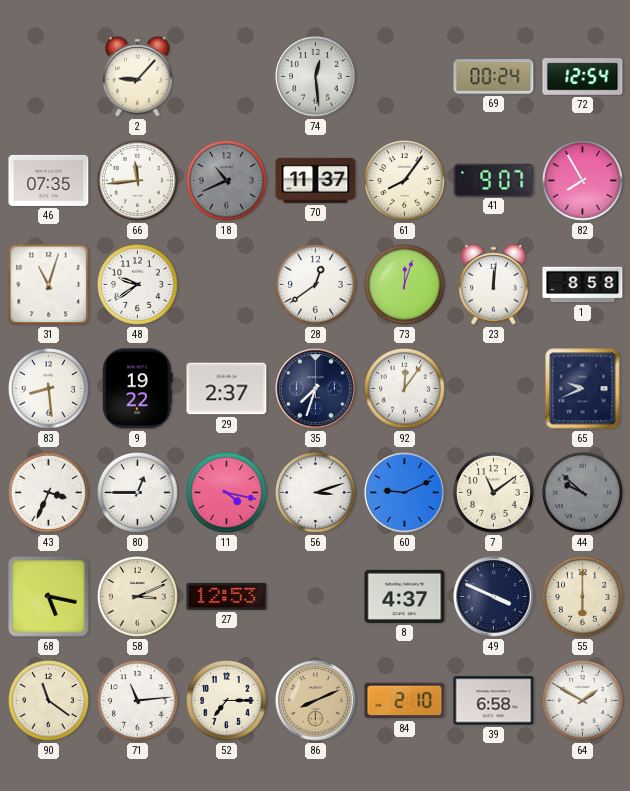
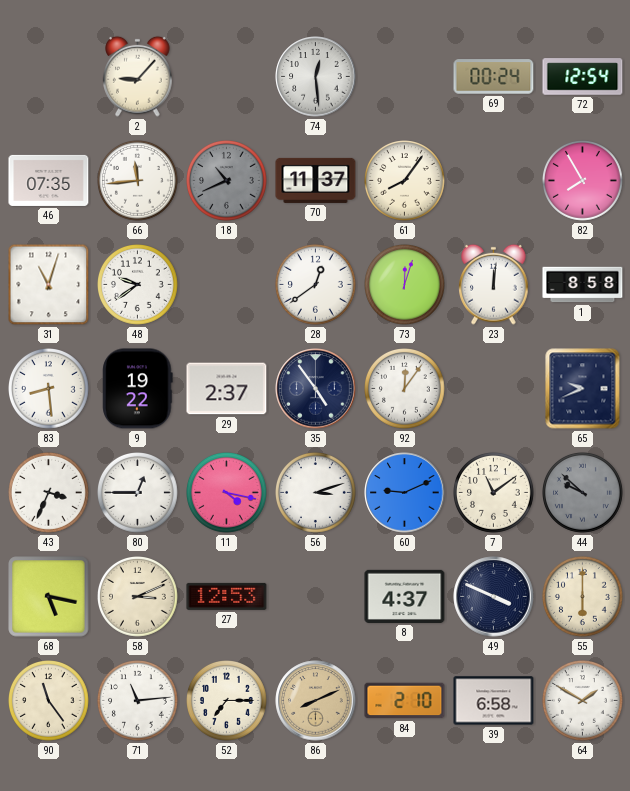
41: 9:07 -> none (494, 180)
35: 7:33 -> 4:54 (316, 389)
90: 11:21 -> 11:24 (49, 701)
